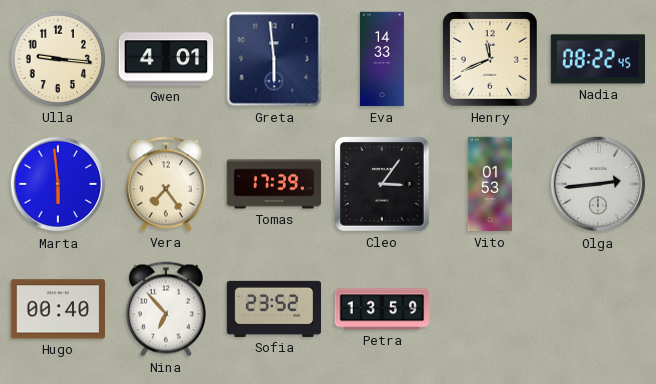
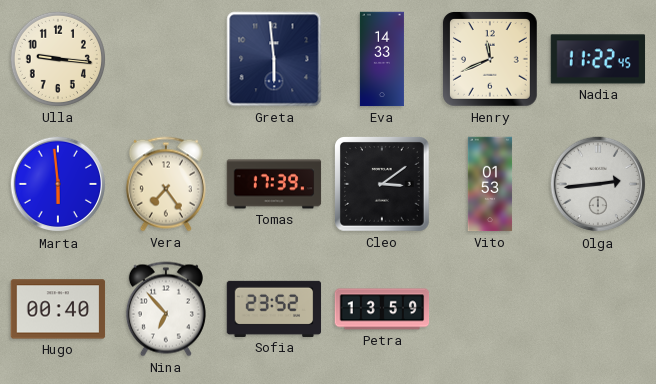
Gwen: 4:01 -> none (166, 59)
Nadia: 08:22 -> 11:22 (598, 59)
Cleo: 3:06 -> 3:09 (383, 185)
